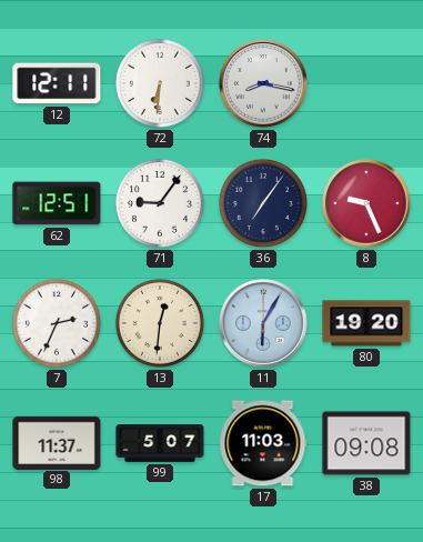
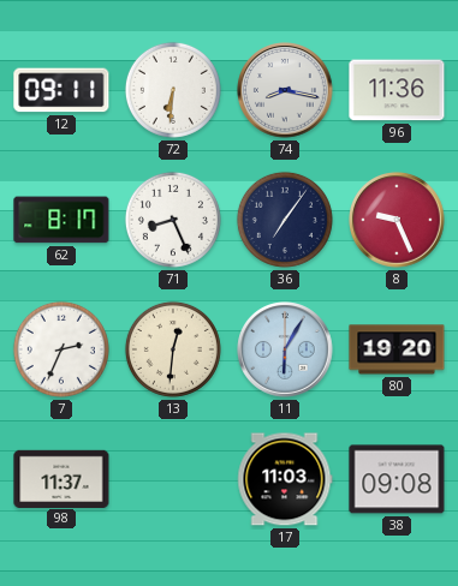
12: 12:11 -> 09:11 (61, 90)
96: none -> 11:36 (397, 90)
62: 12:51 -> 8:17 (61, 220)
71: 9:06 -> 8:26 (173, 220)
99: 5:07 -> none (160, 444)
